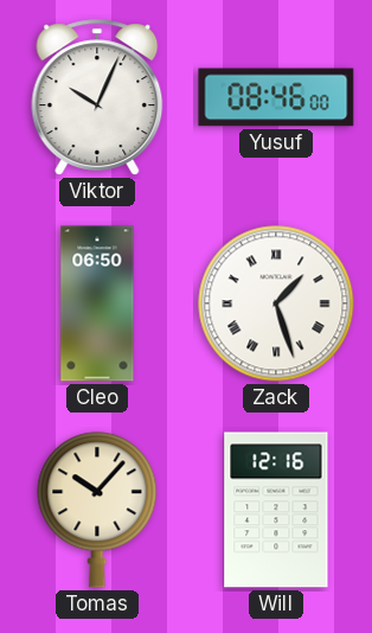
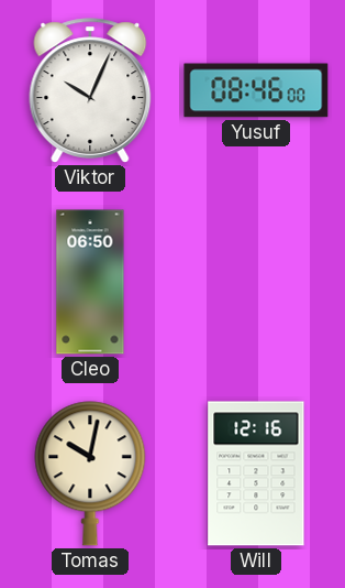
Zack: 1:27 -> none (276, 303)
Tomas: 10:07 -> 10:02 (90, 473)
